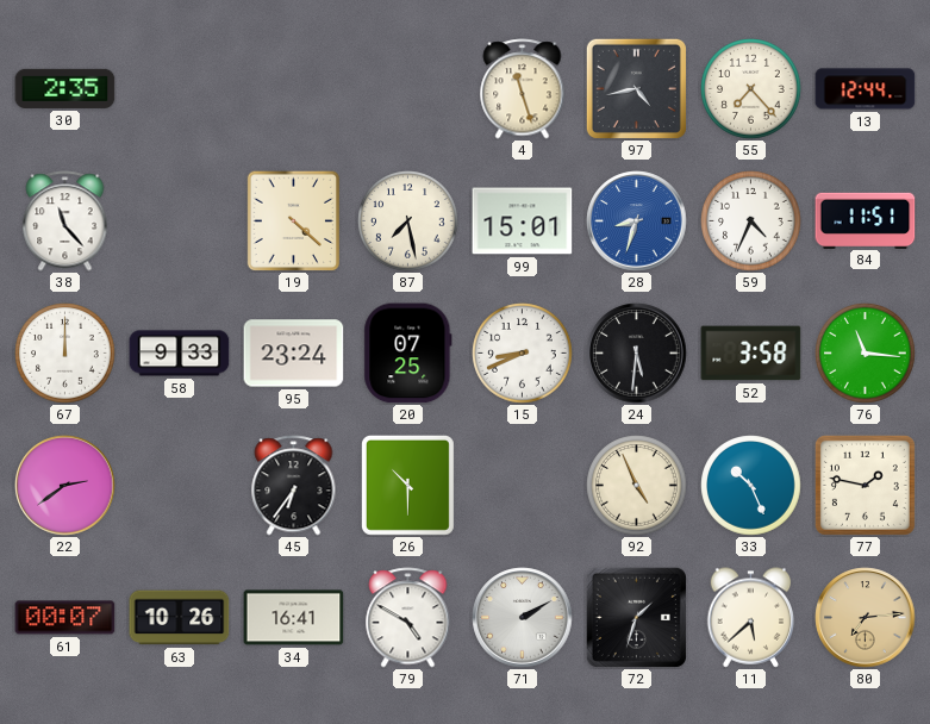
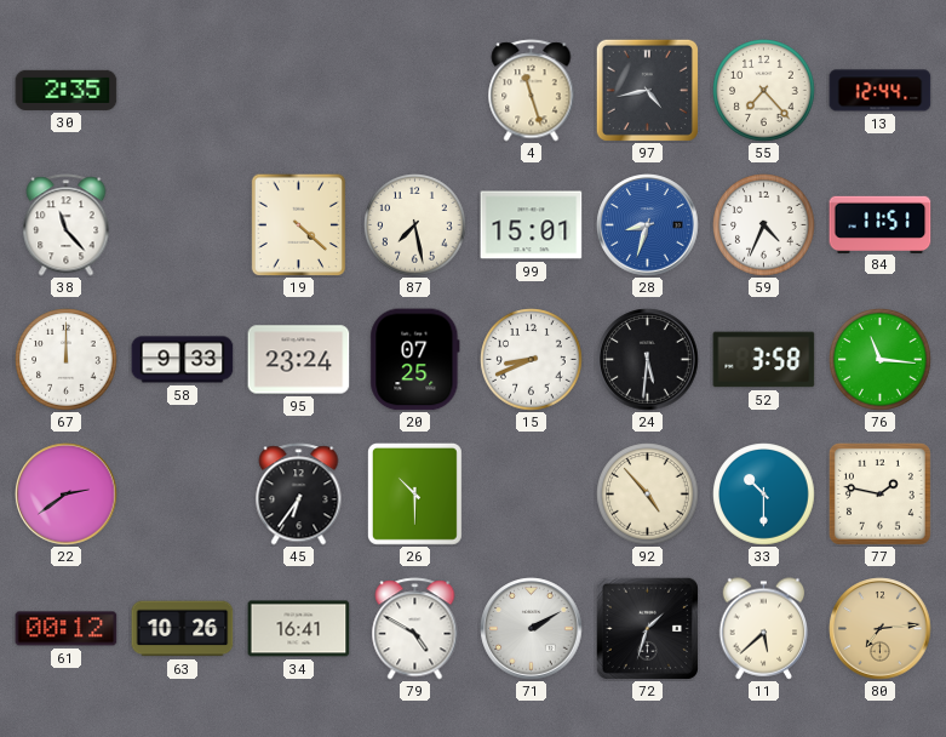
92: 4:56 -> 4:53 (648, 495)
33: 10:26 -> 10:30 (764, 495)
61: 00:07 -> 00:12 (67, 629)
